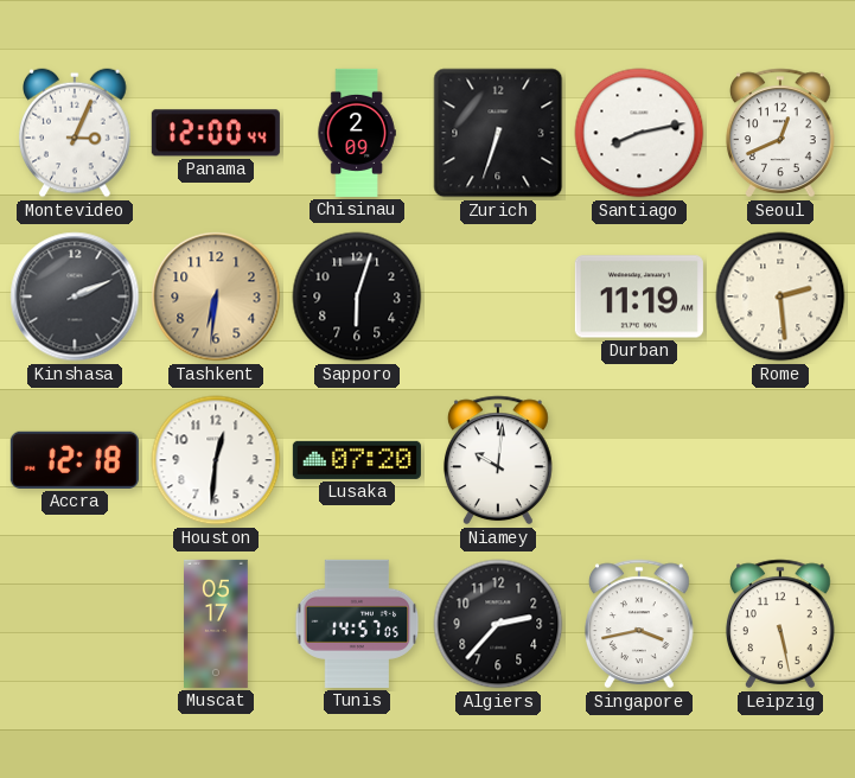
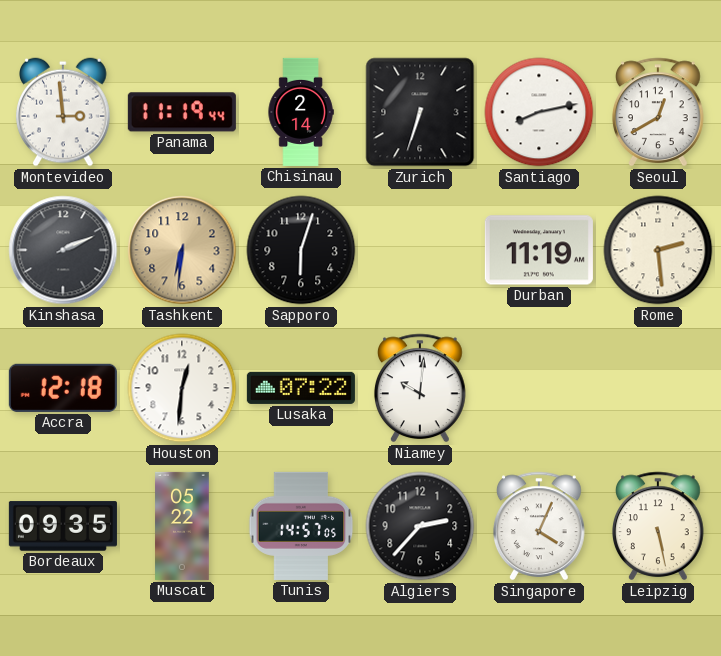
Montevideo: 3:04 -> 2:59 (63, 112)
Panama: 12:00 -> 11:19 (182, 112)
Chisinau: 2:09 -> 2:14 (301, 112)
Seoul: 12:41 -> 12:40 (658, 112)
Lusaka: 07:20 -> 07:22 (301, 388)
Bordeaux: none -> 09:35 (63, 526)
Muscat: 05:17 -> 05:22 (182, 526)
Singapore: 3:43 -> 4:04 (539, 526)
